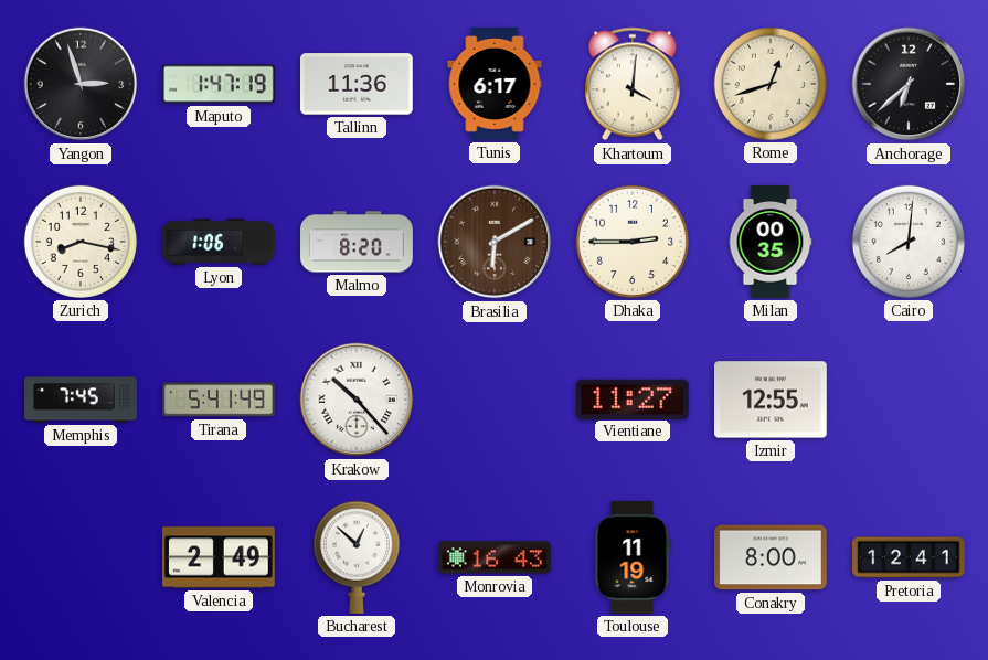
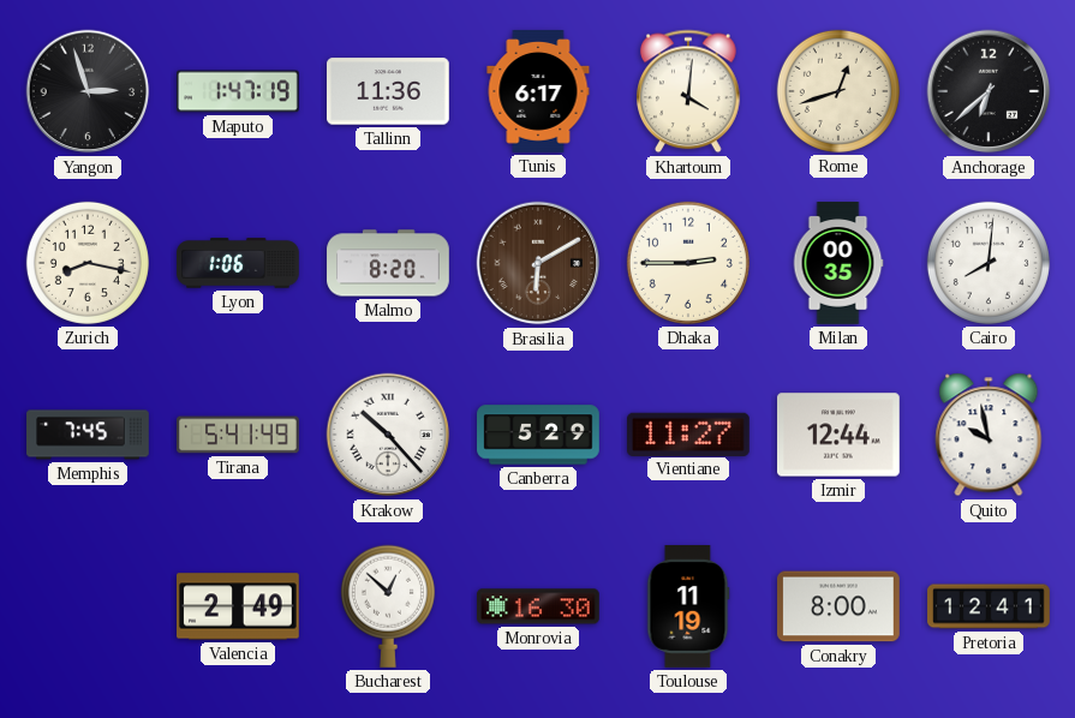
Canberra: none -> 5:29 (538, 435)
Izmir: 12:55 -> 12:44 (840, 435)
Quito: none -> 9:58 (989, 435)
Monrovia: 16:43 -> 16:30 (539, 606)
